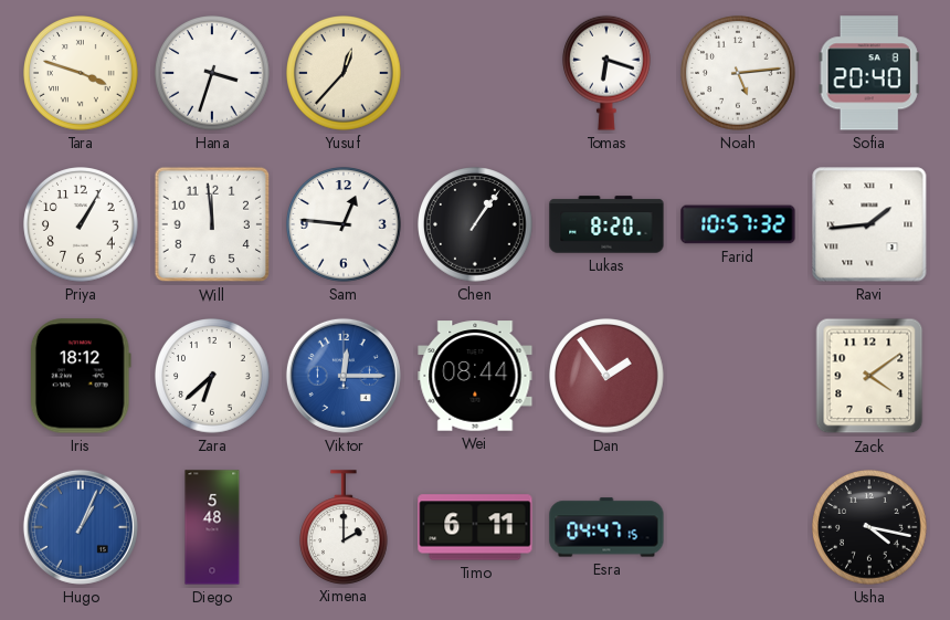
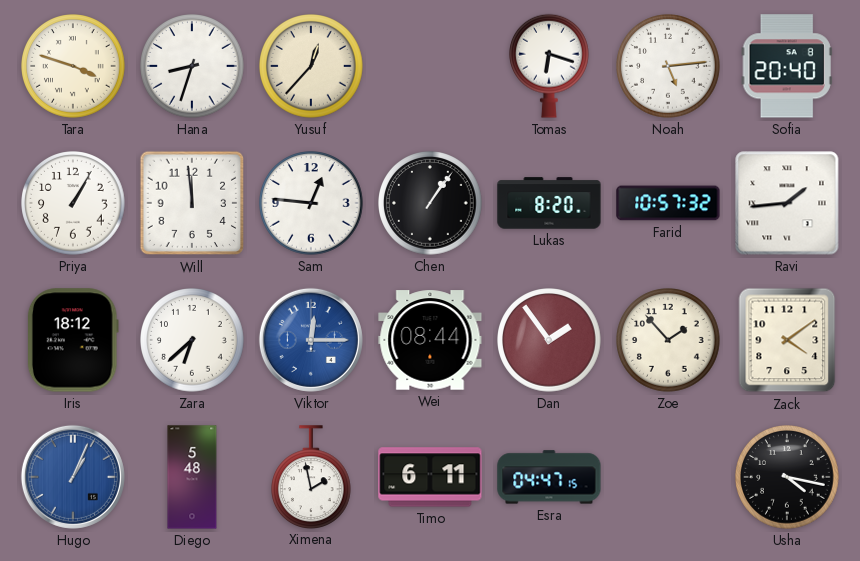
Hana: 3:33 -> 8:33 (192, 66)
Zoe: none -> 1:53 (668, 340)
Ximena: 2:00 -> 1:58 (312, 477)
